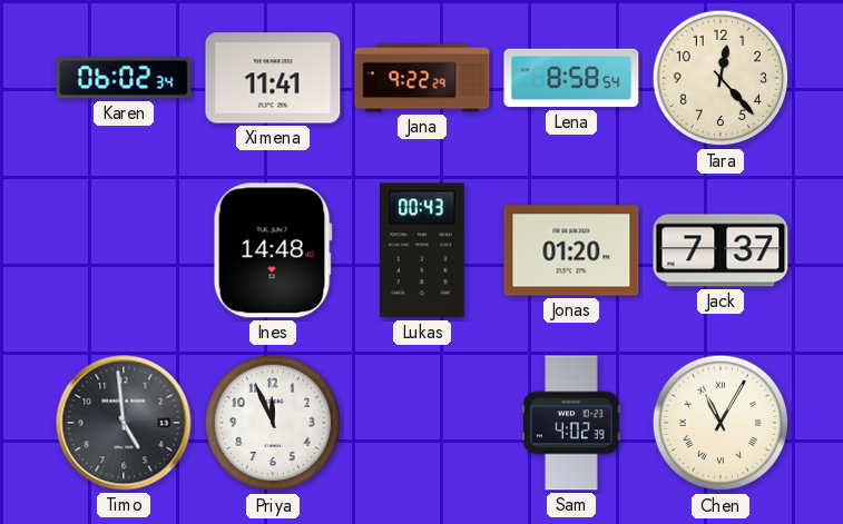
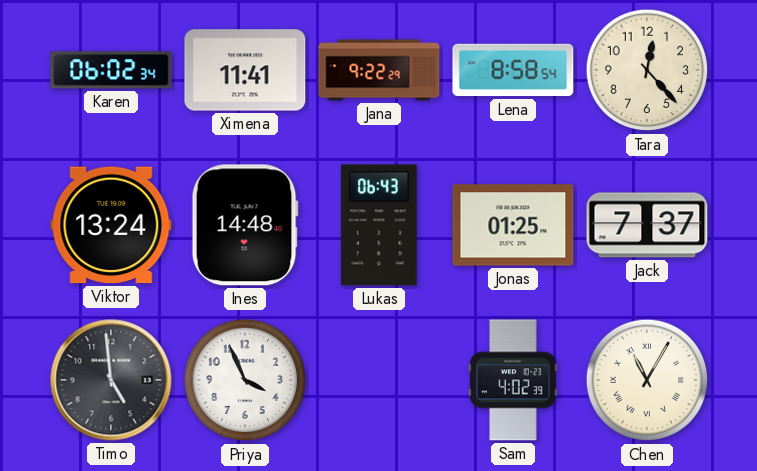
Viktor: none -> 13:24 (111, 225)
Lukas: 00:43 -> 06:43 (380, 225)
Jonas: 01:20 -> 01:25 (513, 225)
Priya: 11:56 -> 3:56 (245, 380)
